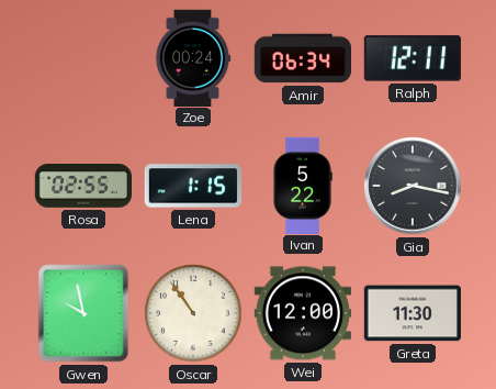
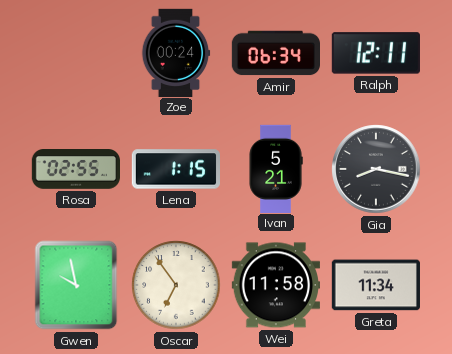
Ivan: 5:22 -> 5:21 (276, 168)
Oscar: 10:54 -> 6:54 (176, 285)
Wei: 12:00 -> 11:58 (275, 285)
Greta: 11:30 -> 11:34 (375, 285)
